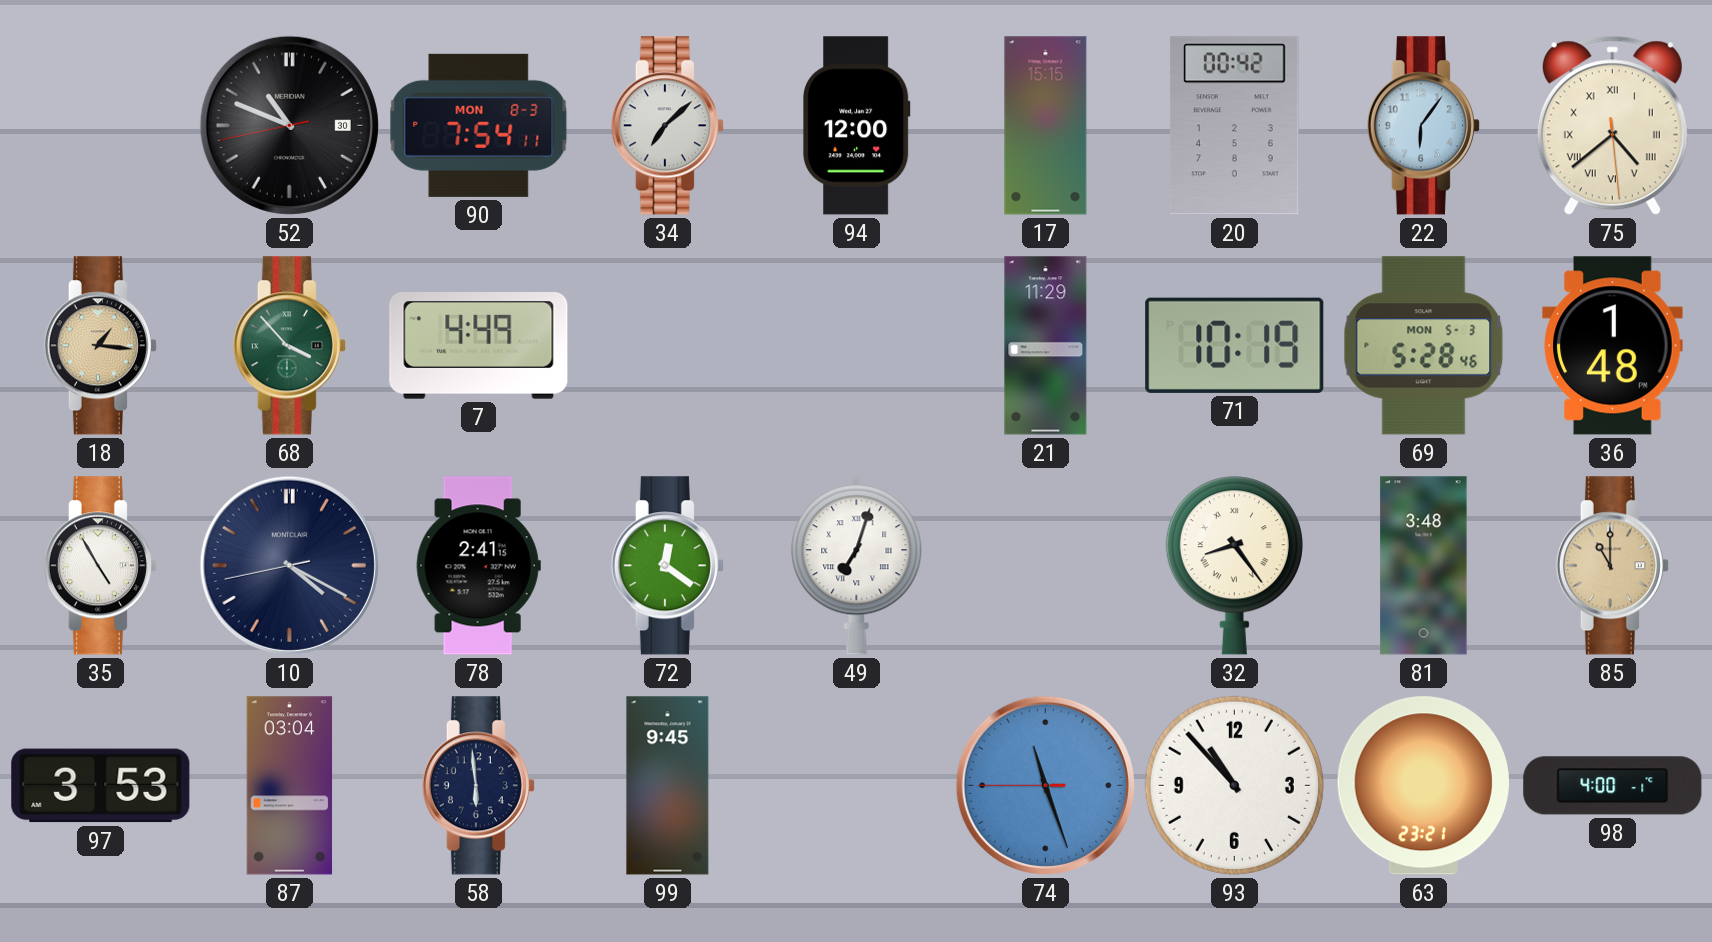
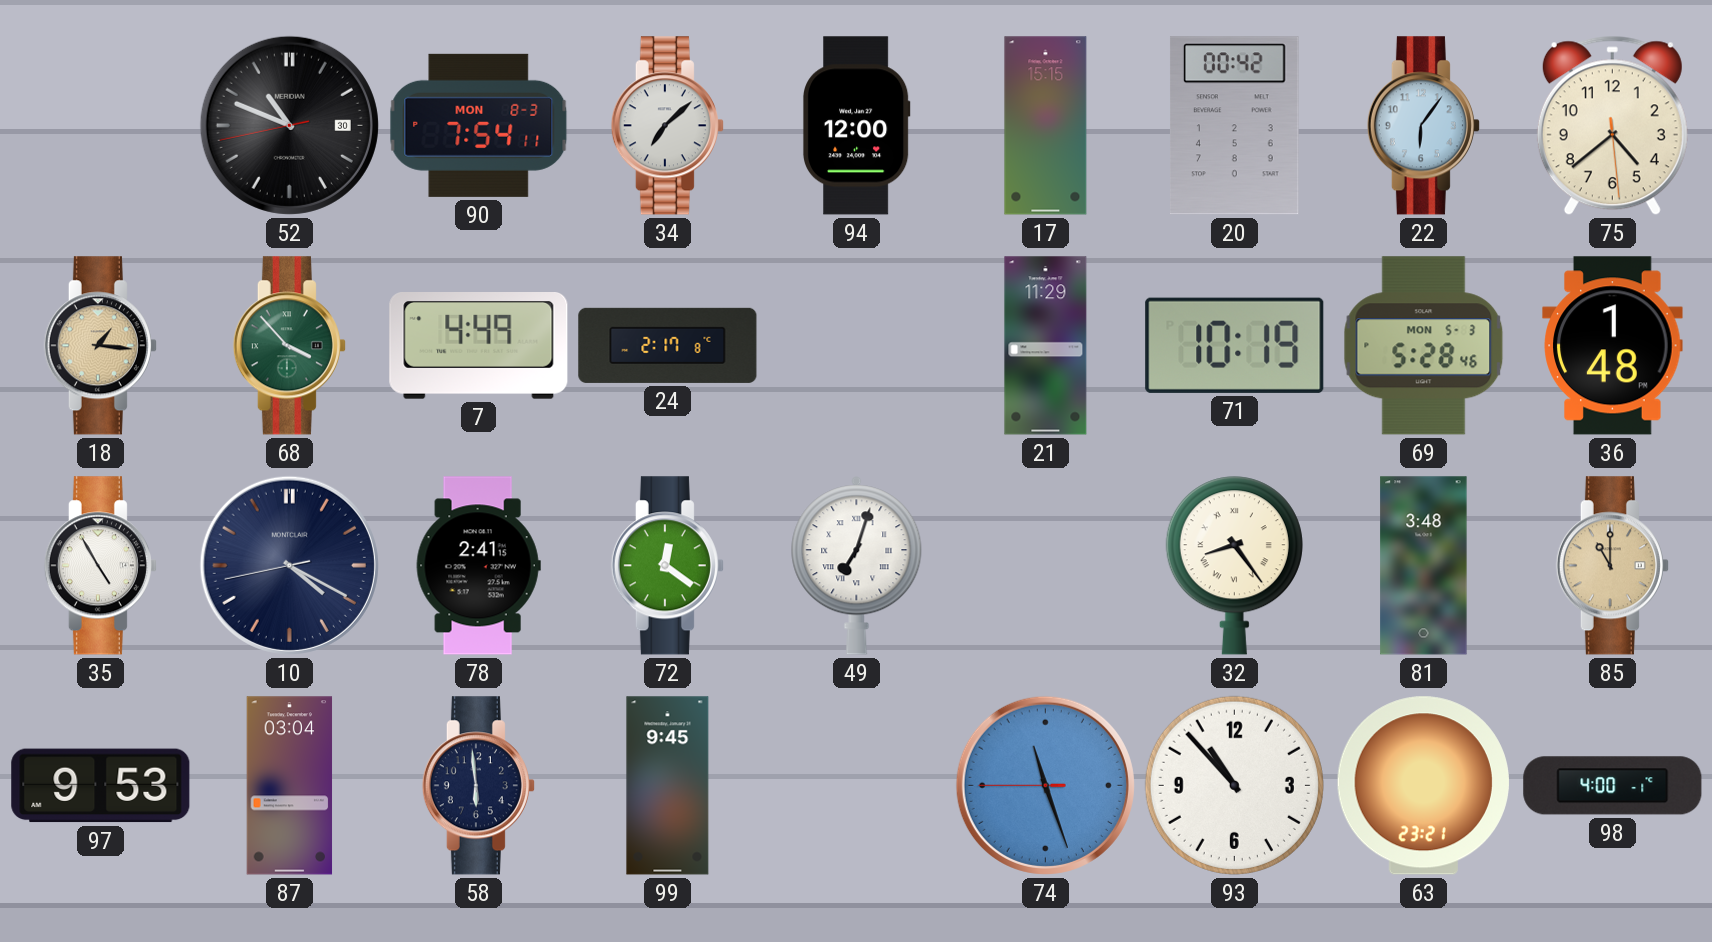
75 numerals: Roman -> Arabic (1612, 126)
24: none -> 2:17 (668, 345)
97: 3:53 -> 9:53 (101, 786)
